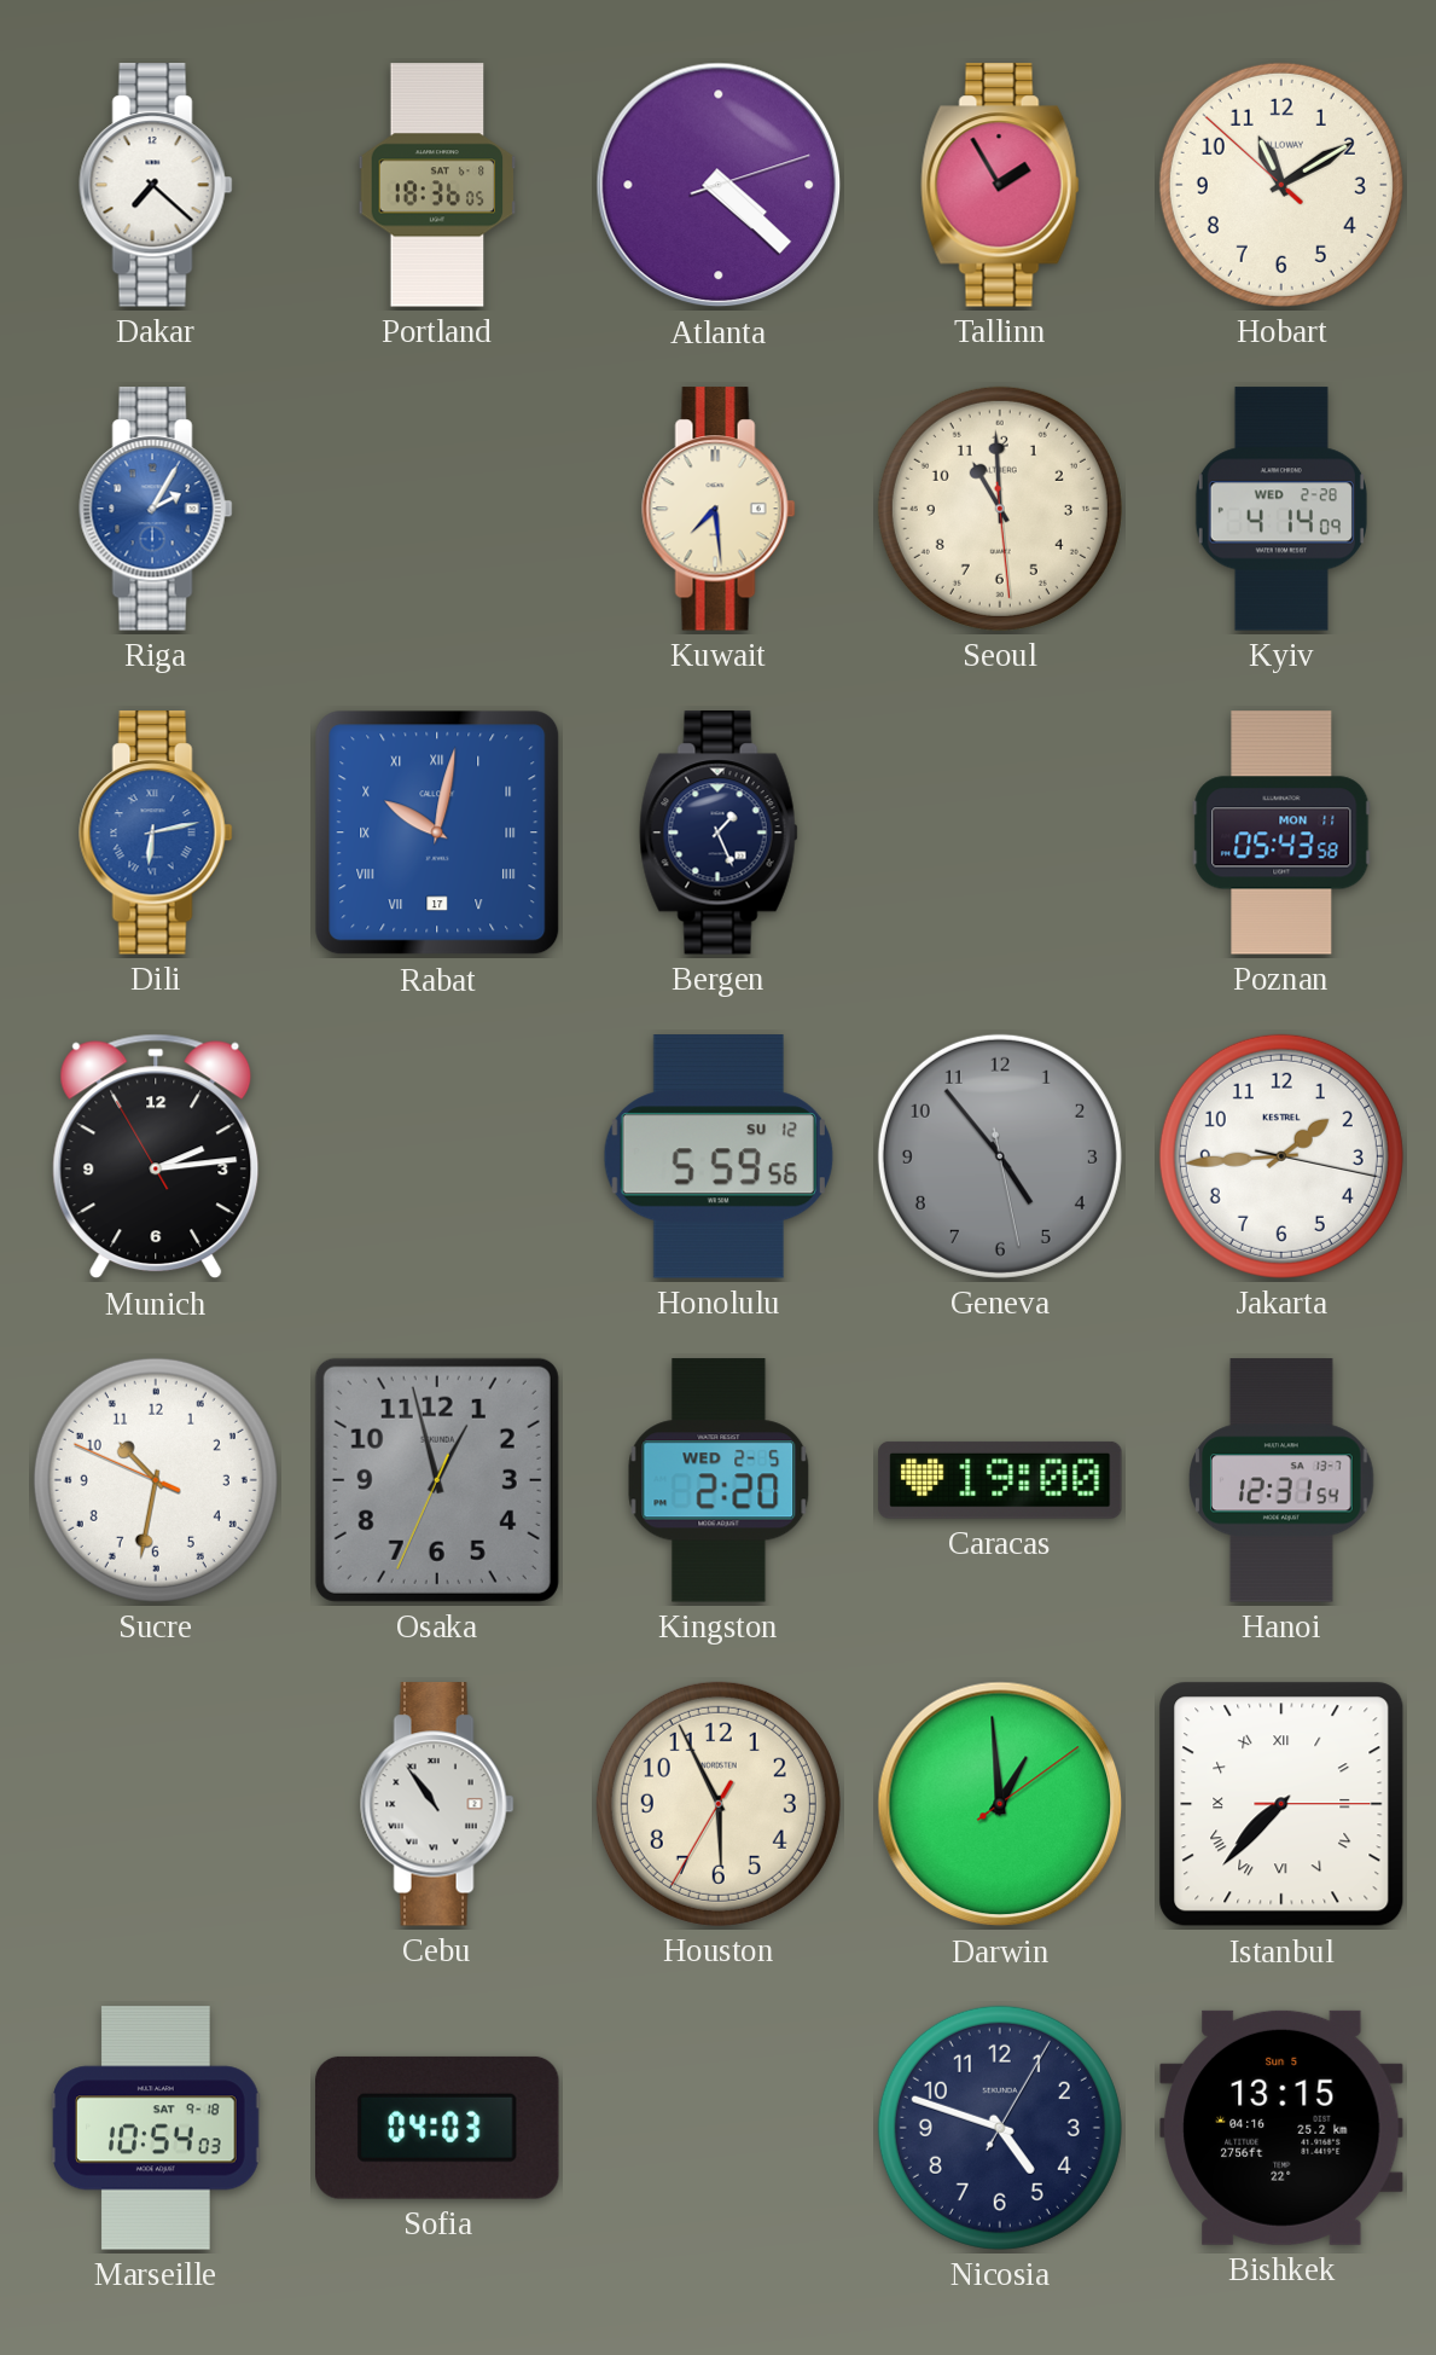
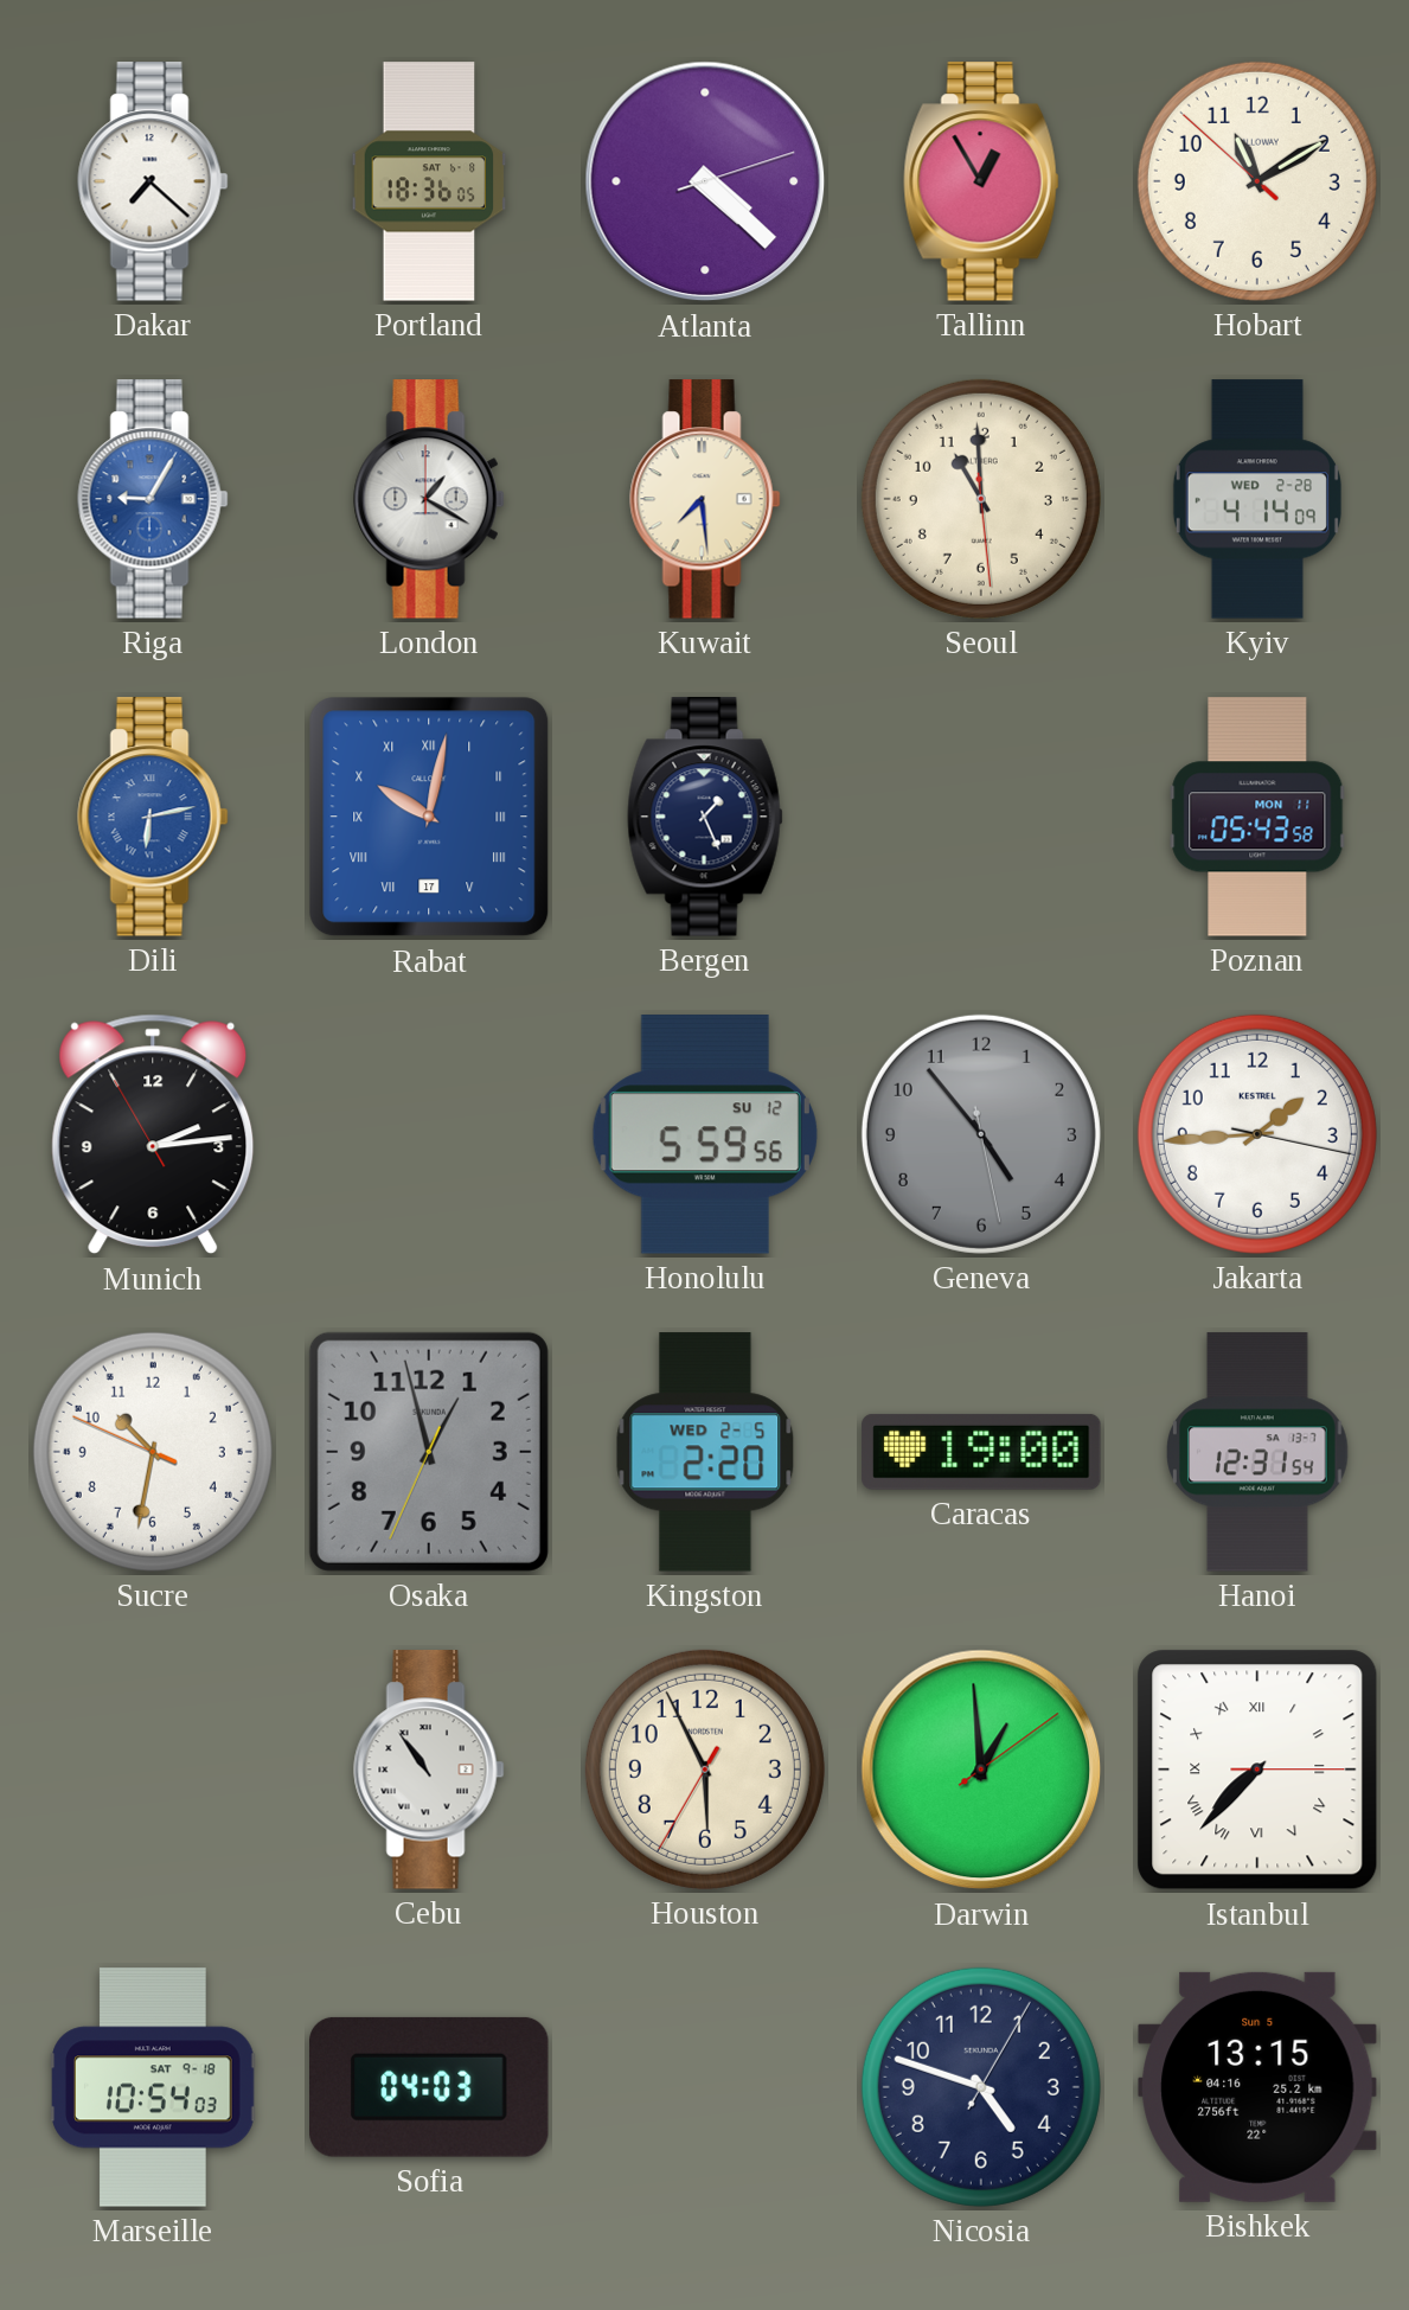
Tallinn: 1:55 -> 12:55 (981, 181)
Riga: 2:05 -> 9:05 (153, 499)
London: none -> 1:20 (429, 499)
